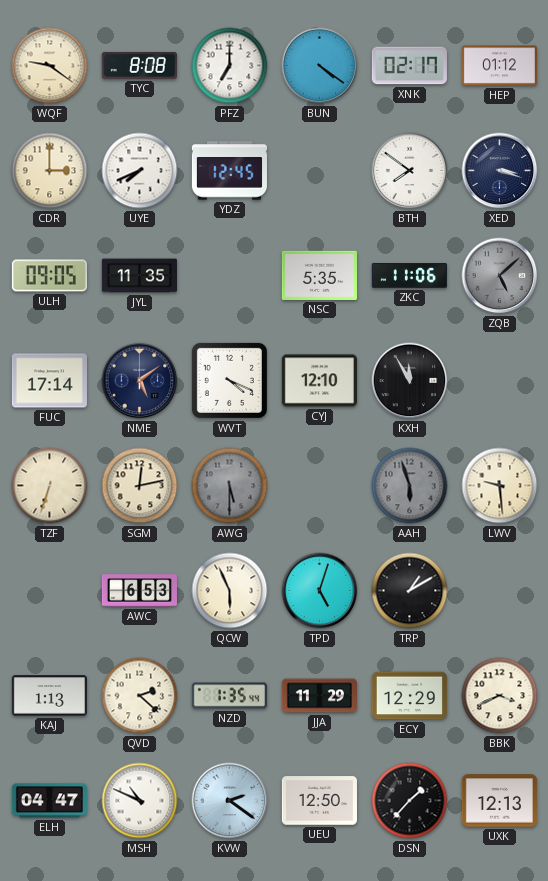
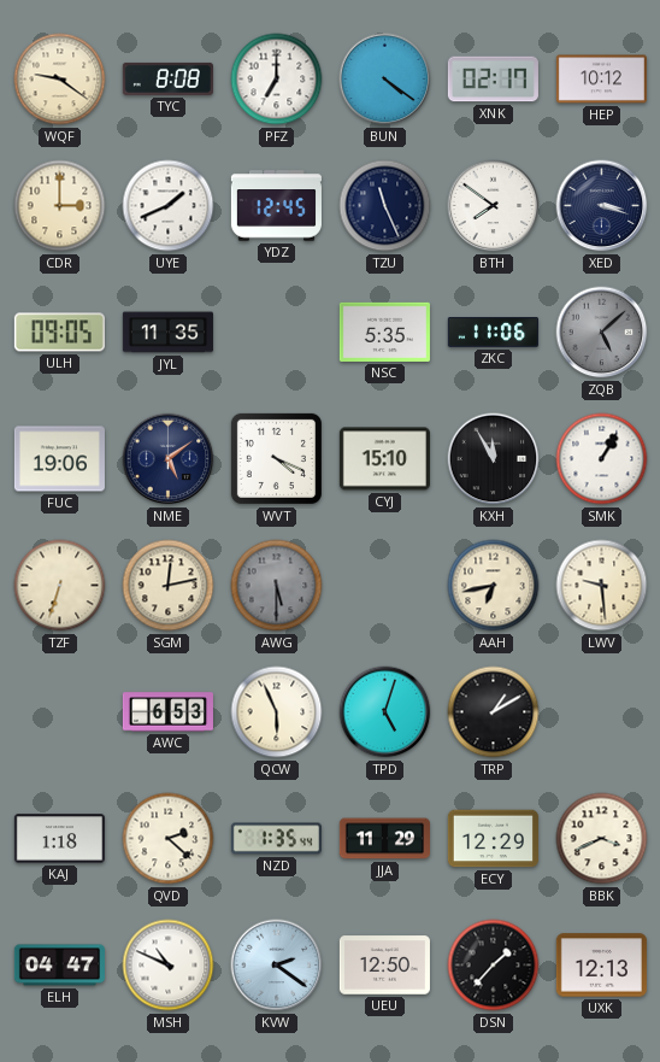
HEP: 01:12 -> 10:12 (601, 80)
UYE: 7:41 -> 1:41 (169, 206)
TZU: none -> 11:26 (385, 206)
FUC: 17:14 -> 19:06 (59, 459)
CYJ: 12:10 -> 15:10 (384, 459)
SMK: none -> 1:05 (602, 459)
AAH: 5:57 -> 6:43 (494, 586)
AAH dial: grey -> cream (494, 586)
KAJ: 1:13 -> 1:18 (59, 839)
